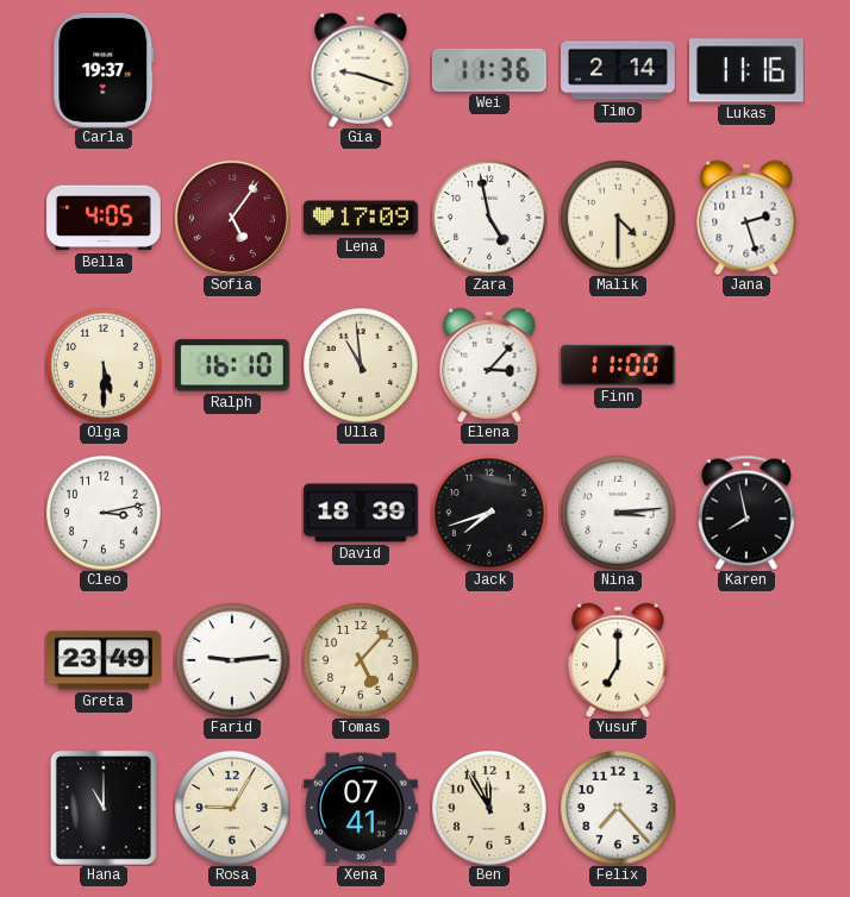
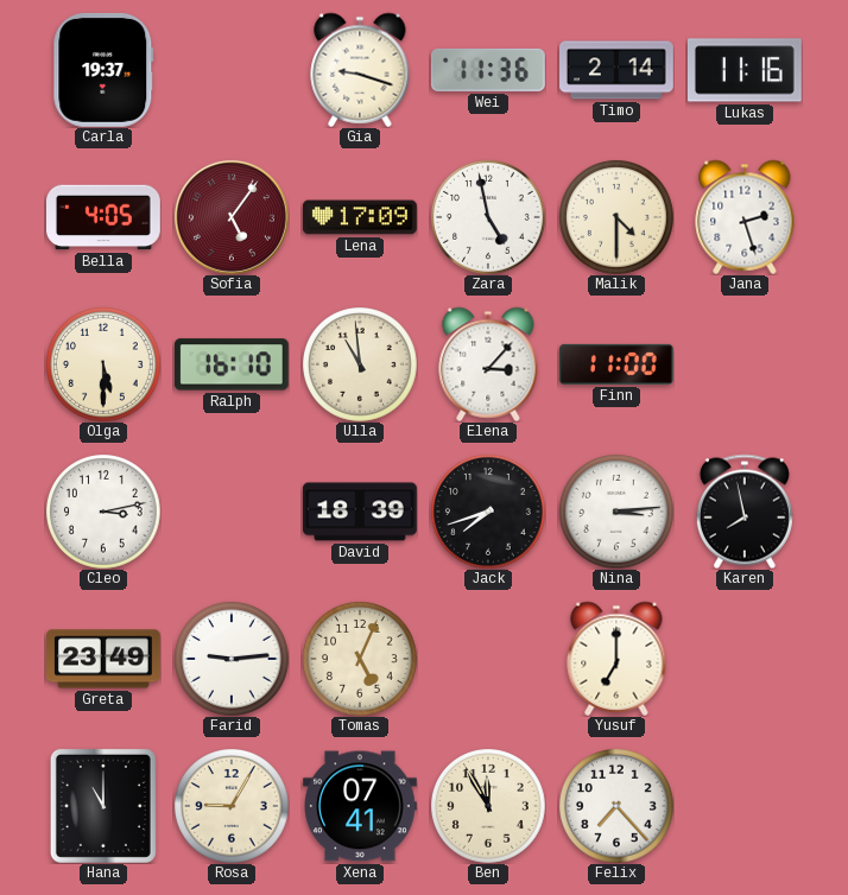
Tomas: 5:07 -> 5:04 (360, 659)
